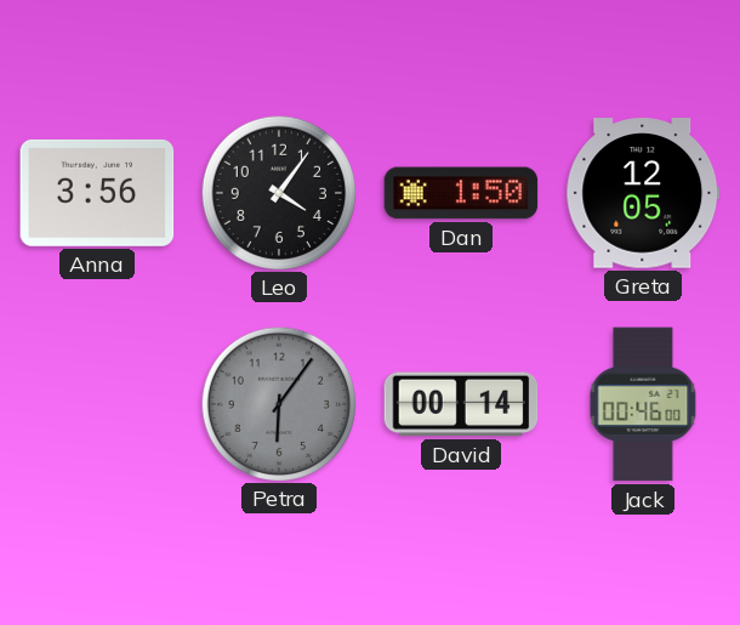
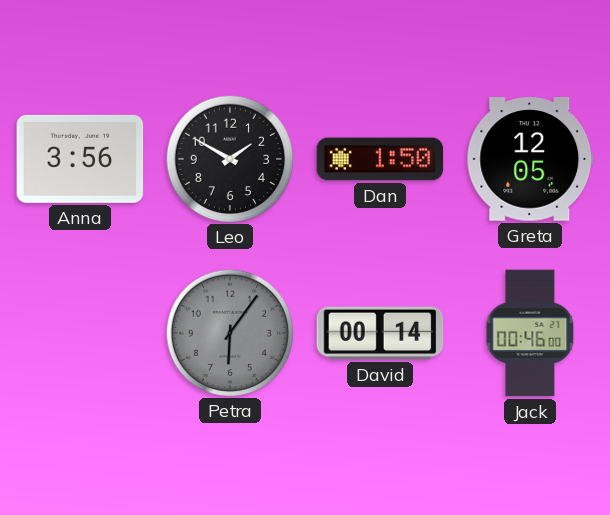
Leo: 4:06 -> 1:50 (229, 158)
